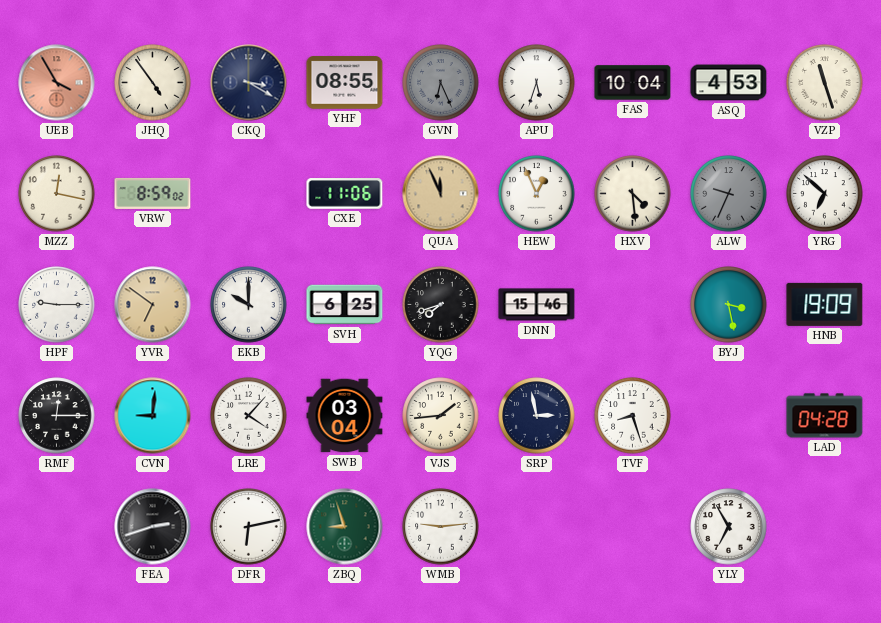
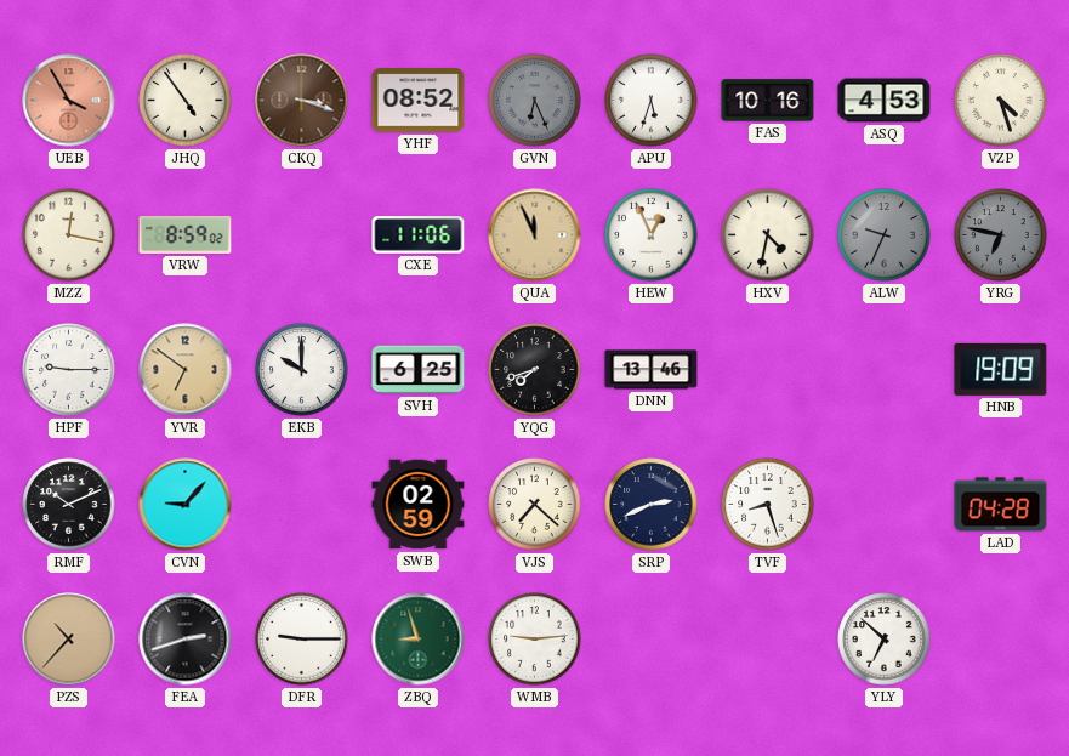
CKQ: 3:20 -> 3:18 (302, 101)
CKQ dial: navy -> brown (302, 101)
YHF: 08:55 -> 08:52 (419, 101)
FAS: 10:04 -> 10:16 (768, 101)
VZP: 11:27 -> 4:27 (1001, 101)
HXV: 4:29 -> 4:32 (768, 235)
YRG: 6:52 -> 6:47 (1001, 235)
YRG dial: white -> grey (1001, 235)
DNN: 15:46 -> 13:46 (652, 370)
BYJ: 3:28 -> none (729, 305)
RMF: 12:15 -> 10:11 (69, 505)
CVN: 9:01 -> 9:07 (186, 505)
LRE: 4:07 -> none (249, 416)
SWB: 03:04 -> 02:59 (419, 505)
VJS: 1:44 -> 7:22 (535, 505)
SRP: 2:58 -> 2:41 (652, 505)
PZS: none -> 10:37 (69, 640)
DFR: 6:13 -> 9:15 (302, 640)
YLY: 6:55 -> 6:52 (885, 640)
